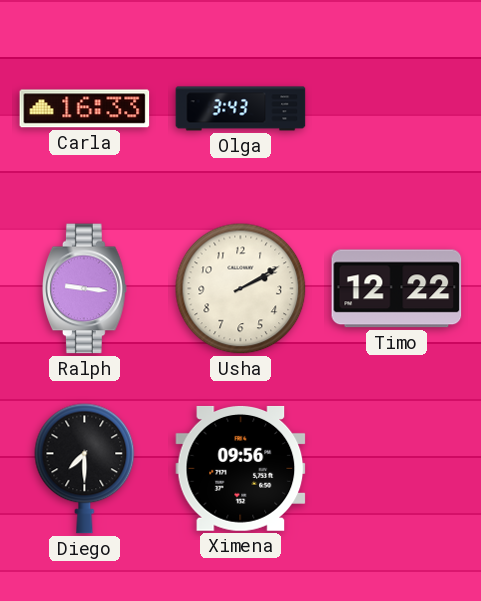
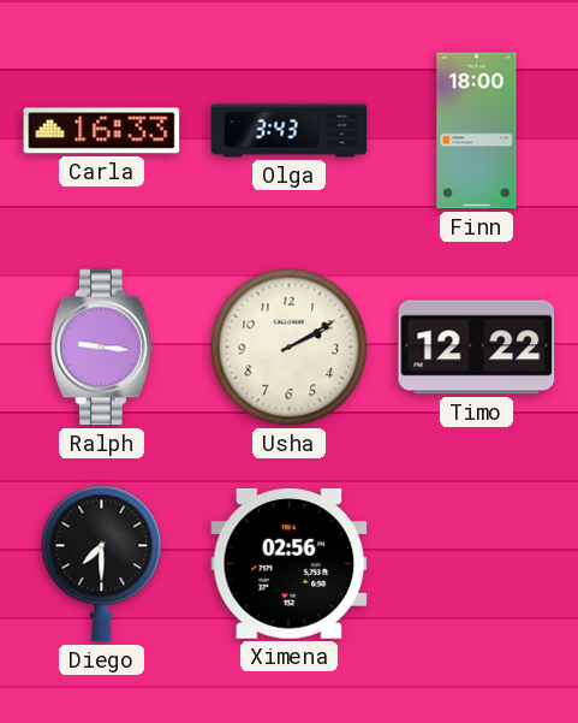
Finn: none -> 18:00 (477, 131)
Ximena: 09:56 -> 02:56 (290, 563)
